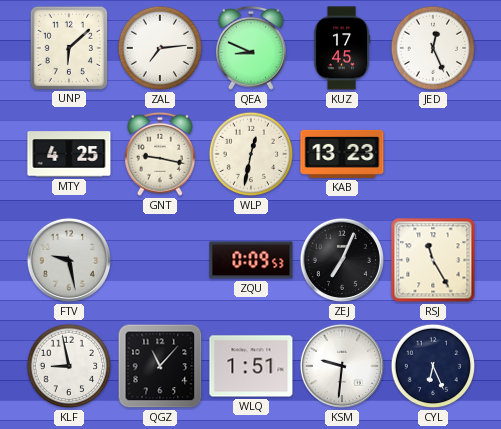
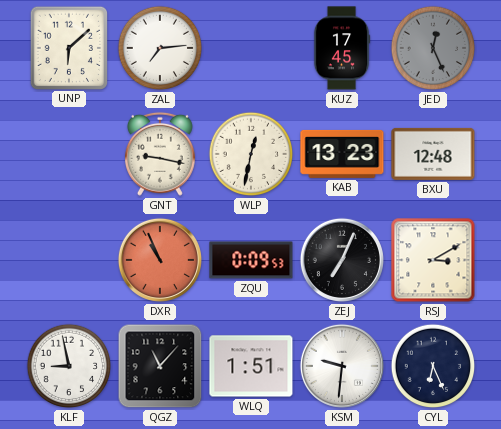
QEA: 8:49 -> none (251, 48)
JED dial: white -> grey (433, 48)
MTY: 4:25 -> none (69, 154)
BXU: none -> 12:48 (433, 154)
FTV: 9:28 -> none (69, 260)
DXR: none -> 10:56 (160, 260)
RSJ: 11:25 -> 3:10 (433, 260)
